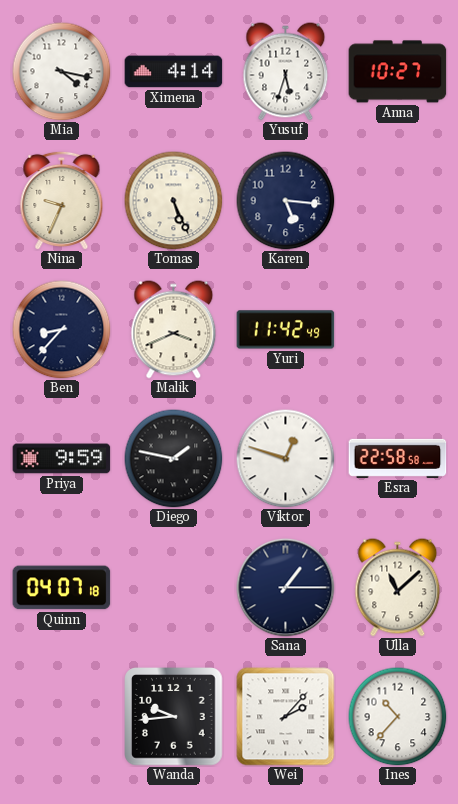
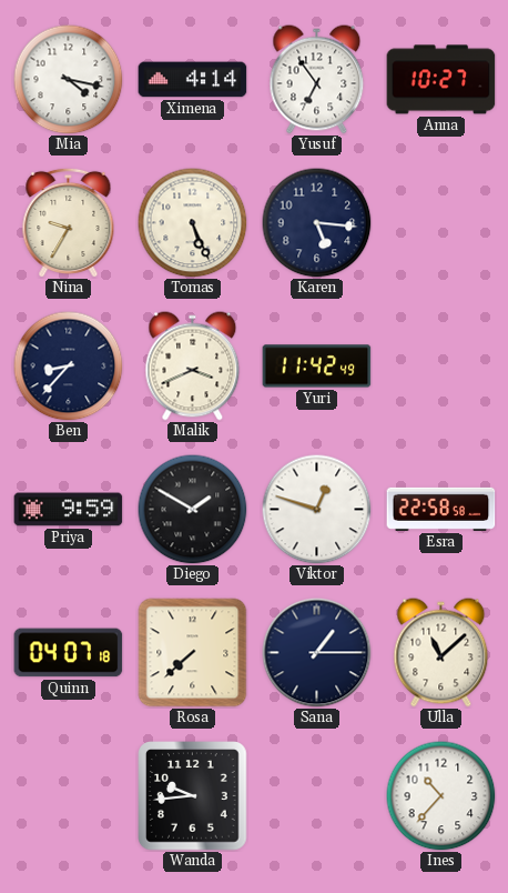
Yusuf: 5:33 -> 6:54 (317, 80)
Nina: 9:34 -> 9:35 (69, 222)
Diego: 1:47 -> 1:50 (193, 510)
Rosa: none -> 7:38 (193, 653)
Wei: 2:07 -> none (286, 717)
